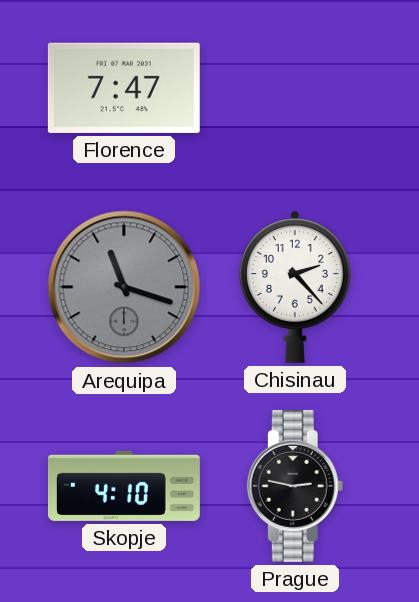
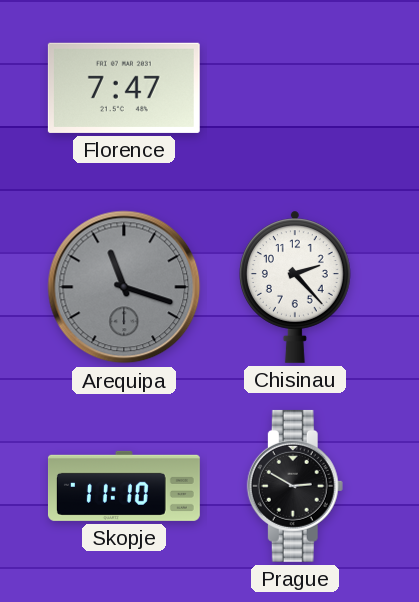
Skopje: 4:10 -> 11:10 (124, 486)
Prague: 2:47 -> 2:50 (295, 486)
